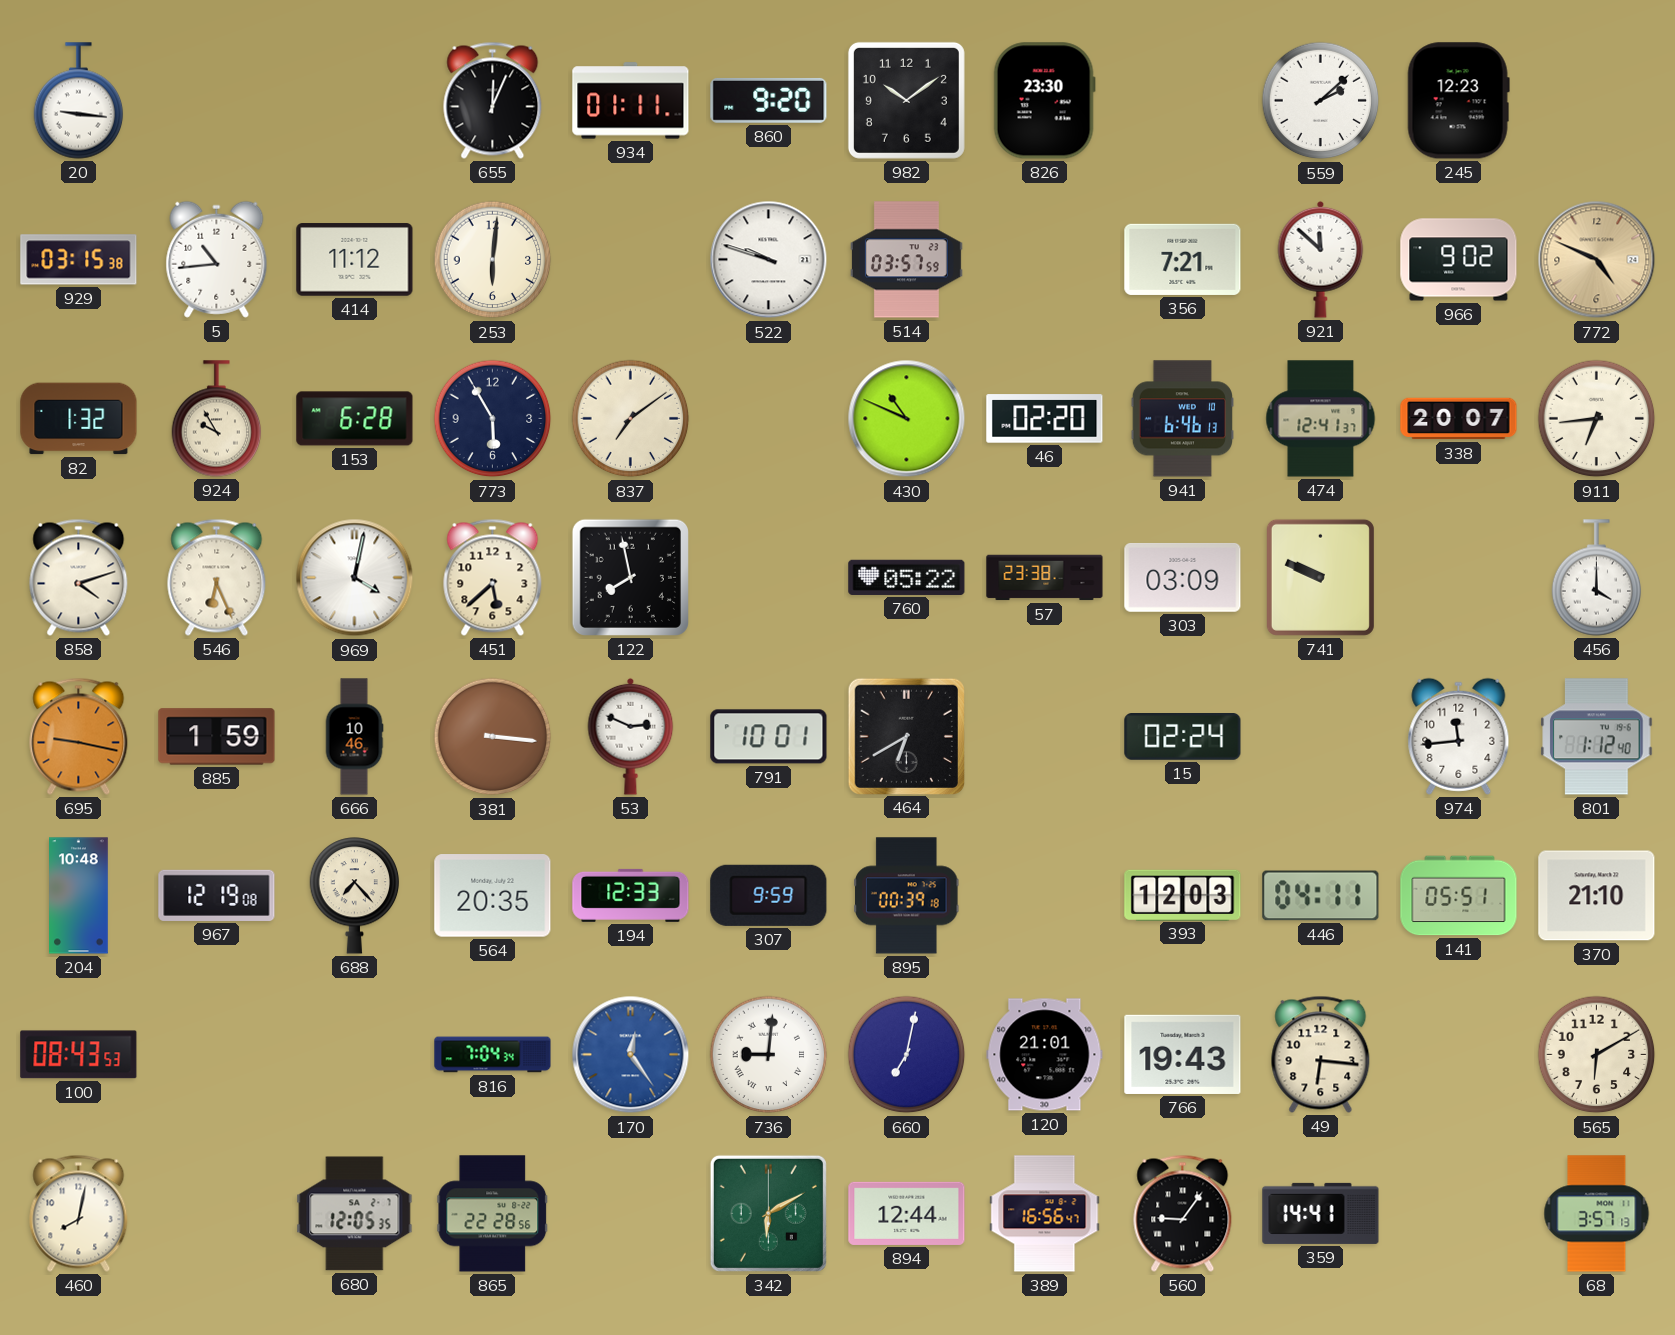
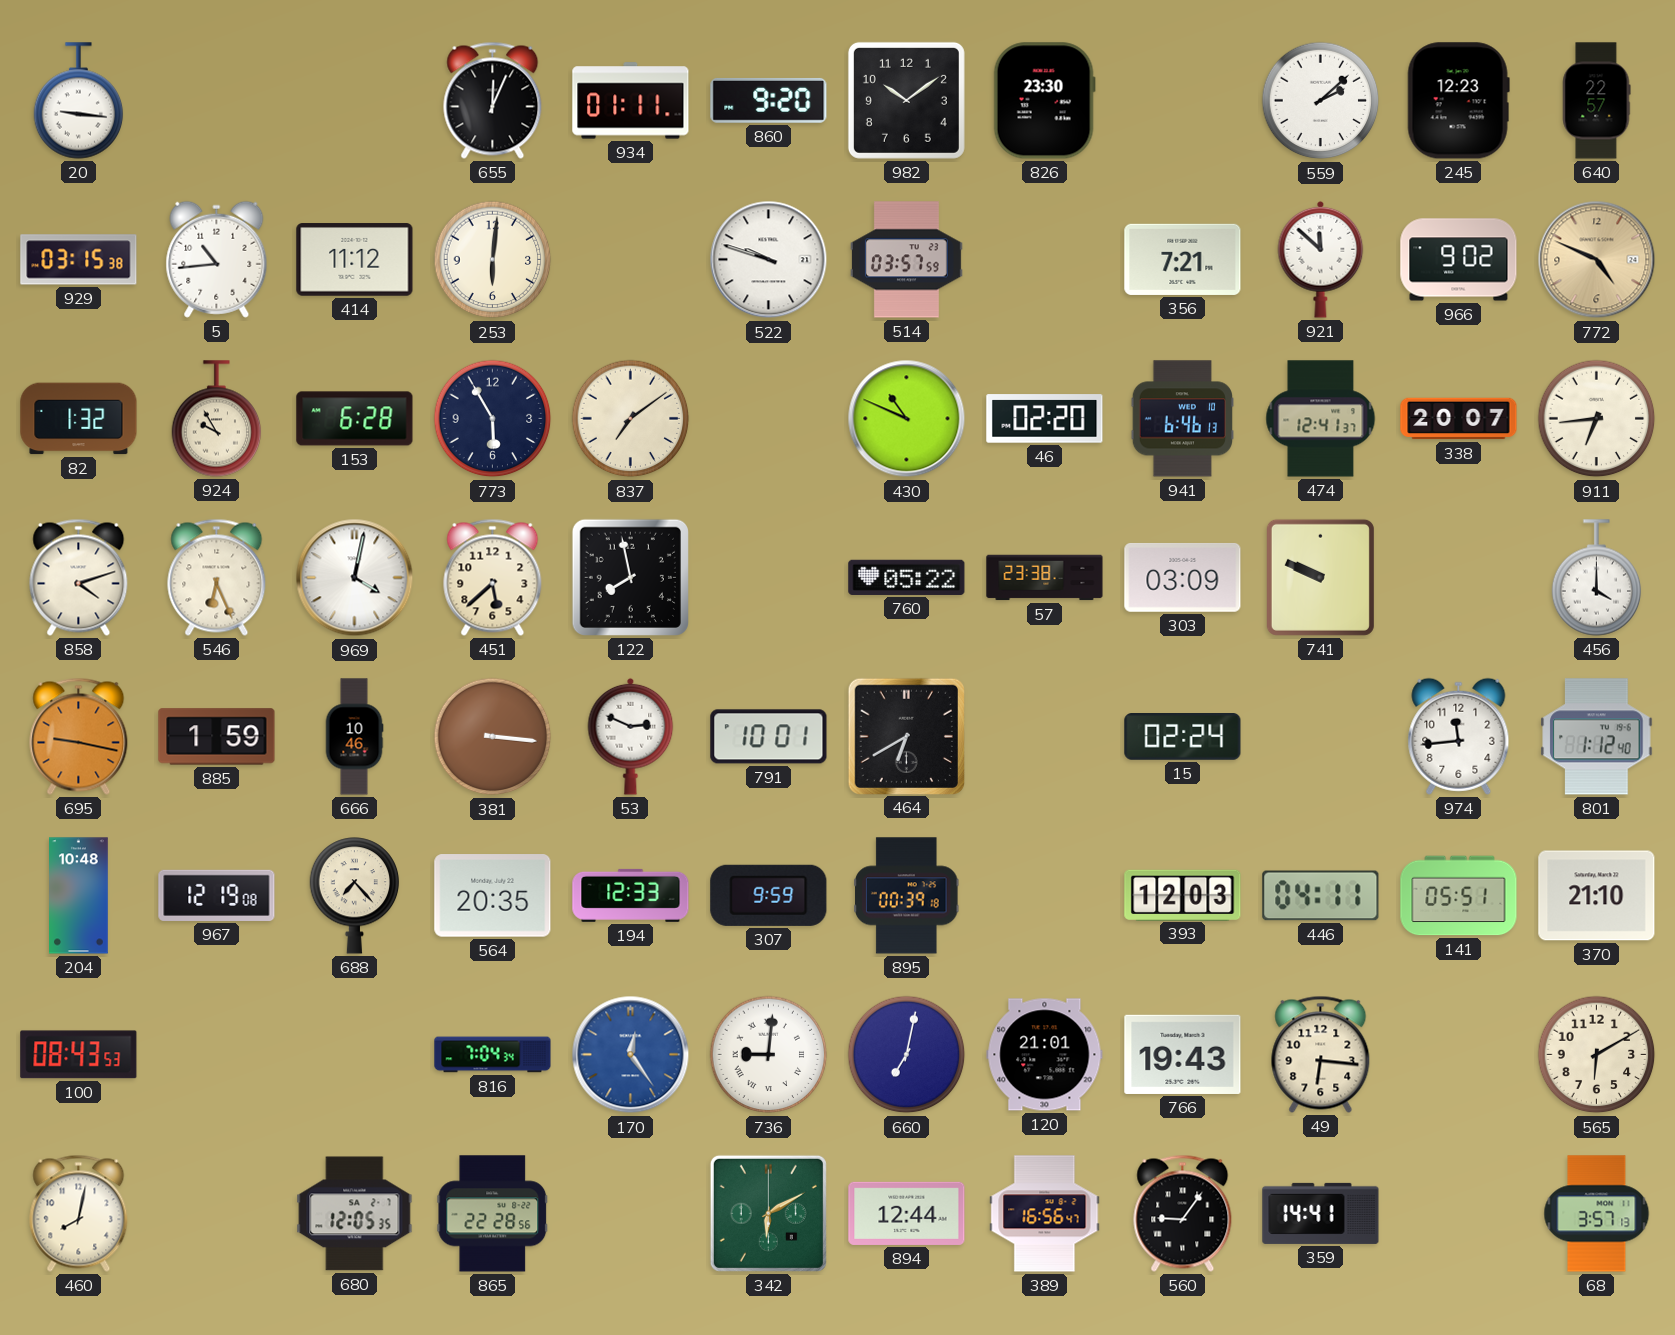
640: none -> 22:57 (1596, 101)
